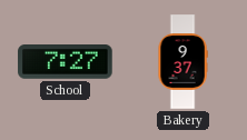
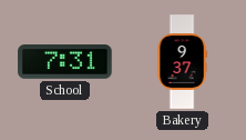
School: 7:27 -> 7:31 (65, 62)
